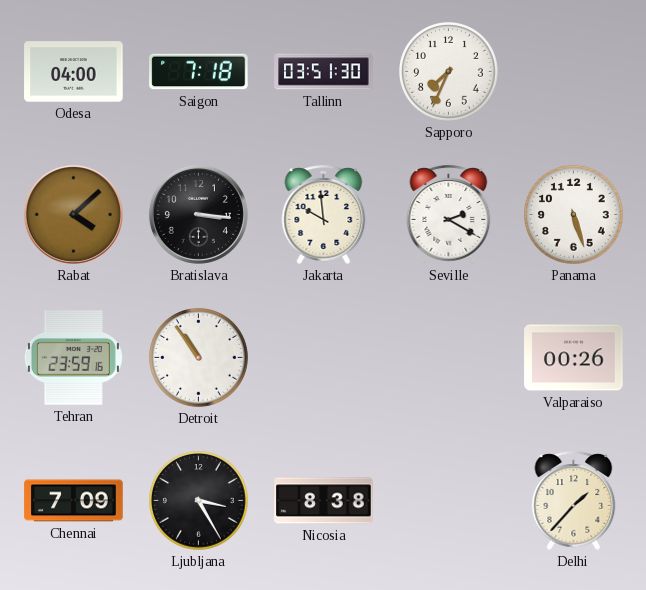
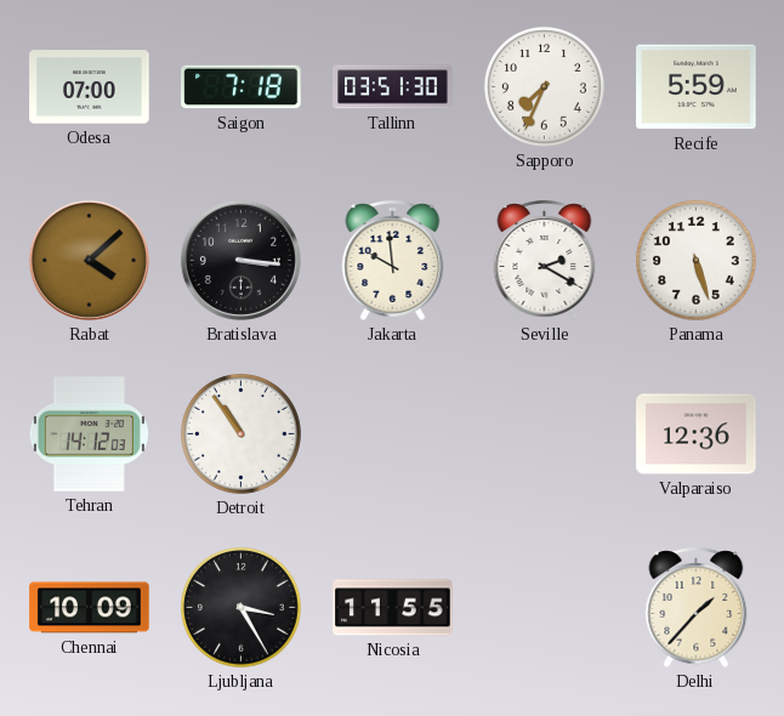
Odesa: 04:00 -> 07:00 (90, 87)
Recife: none -> 5:59 (697, 87)
Tehran: 23:59 -> 14:12 (89, 434)
Valparaiso: 00:26 -> 12:36 (697, 434)
Chennai: 7:09 -> 10:09 (90, 608)
Nicosia: 8:38 -> 11:55 (393, 608)
